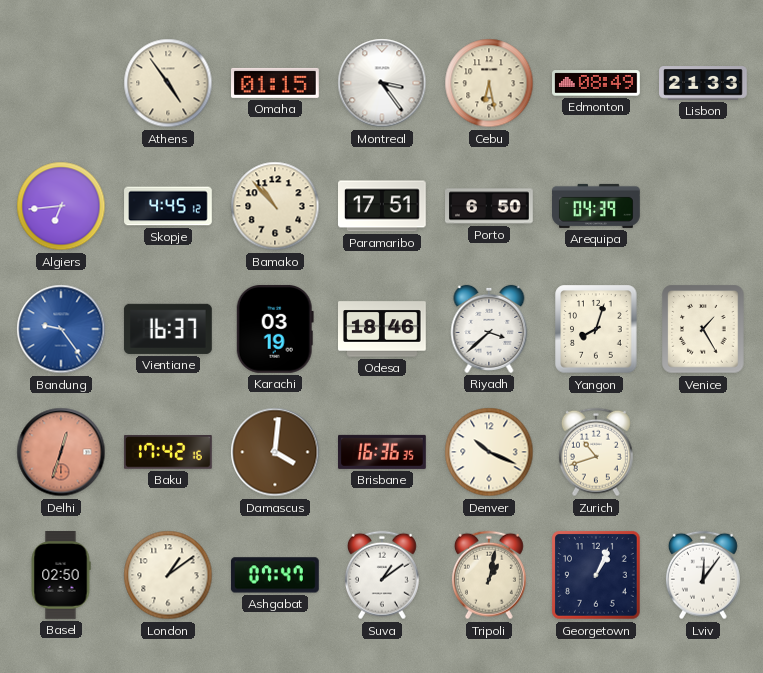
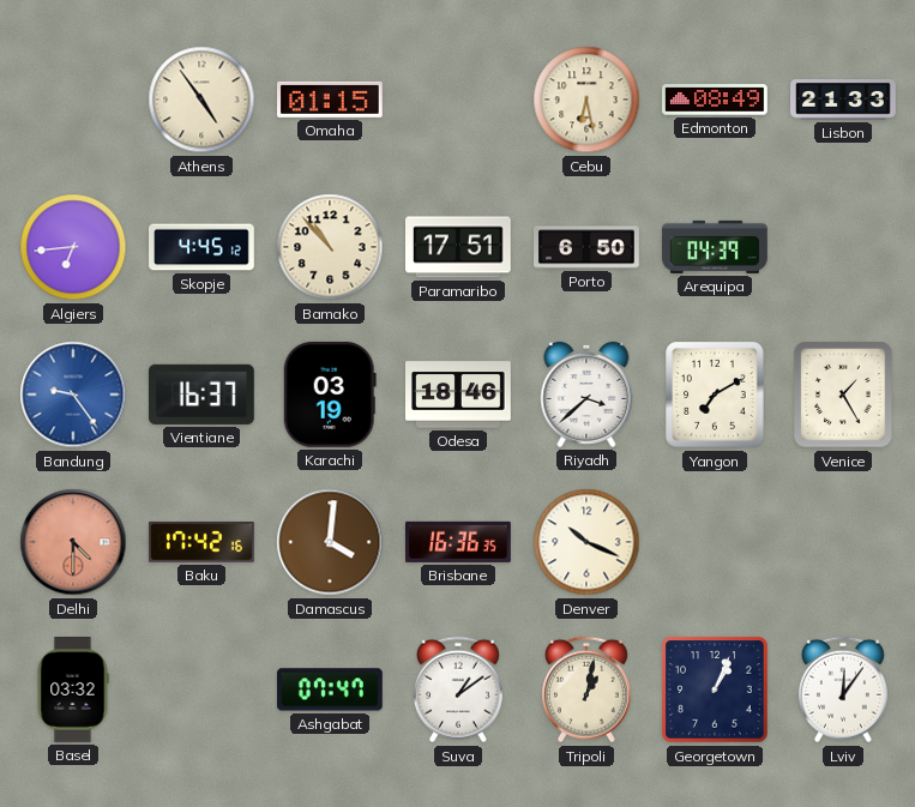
Montreal: 3:24 -> none (382, 83)
Yangon: 8:03 -> 7:10 (715, 395)
Delhi: 12:33 -> 4:30 (73, 542)
Zurich: 10:42 -> none (596, 452)
Basel: 02:50 -> 03:32 (73, 691)
London: 1:09 -> none (168, 575)
